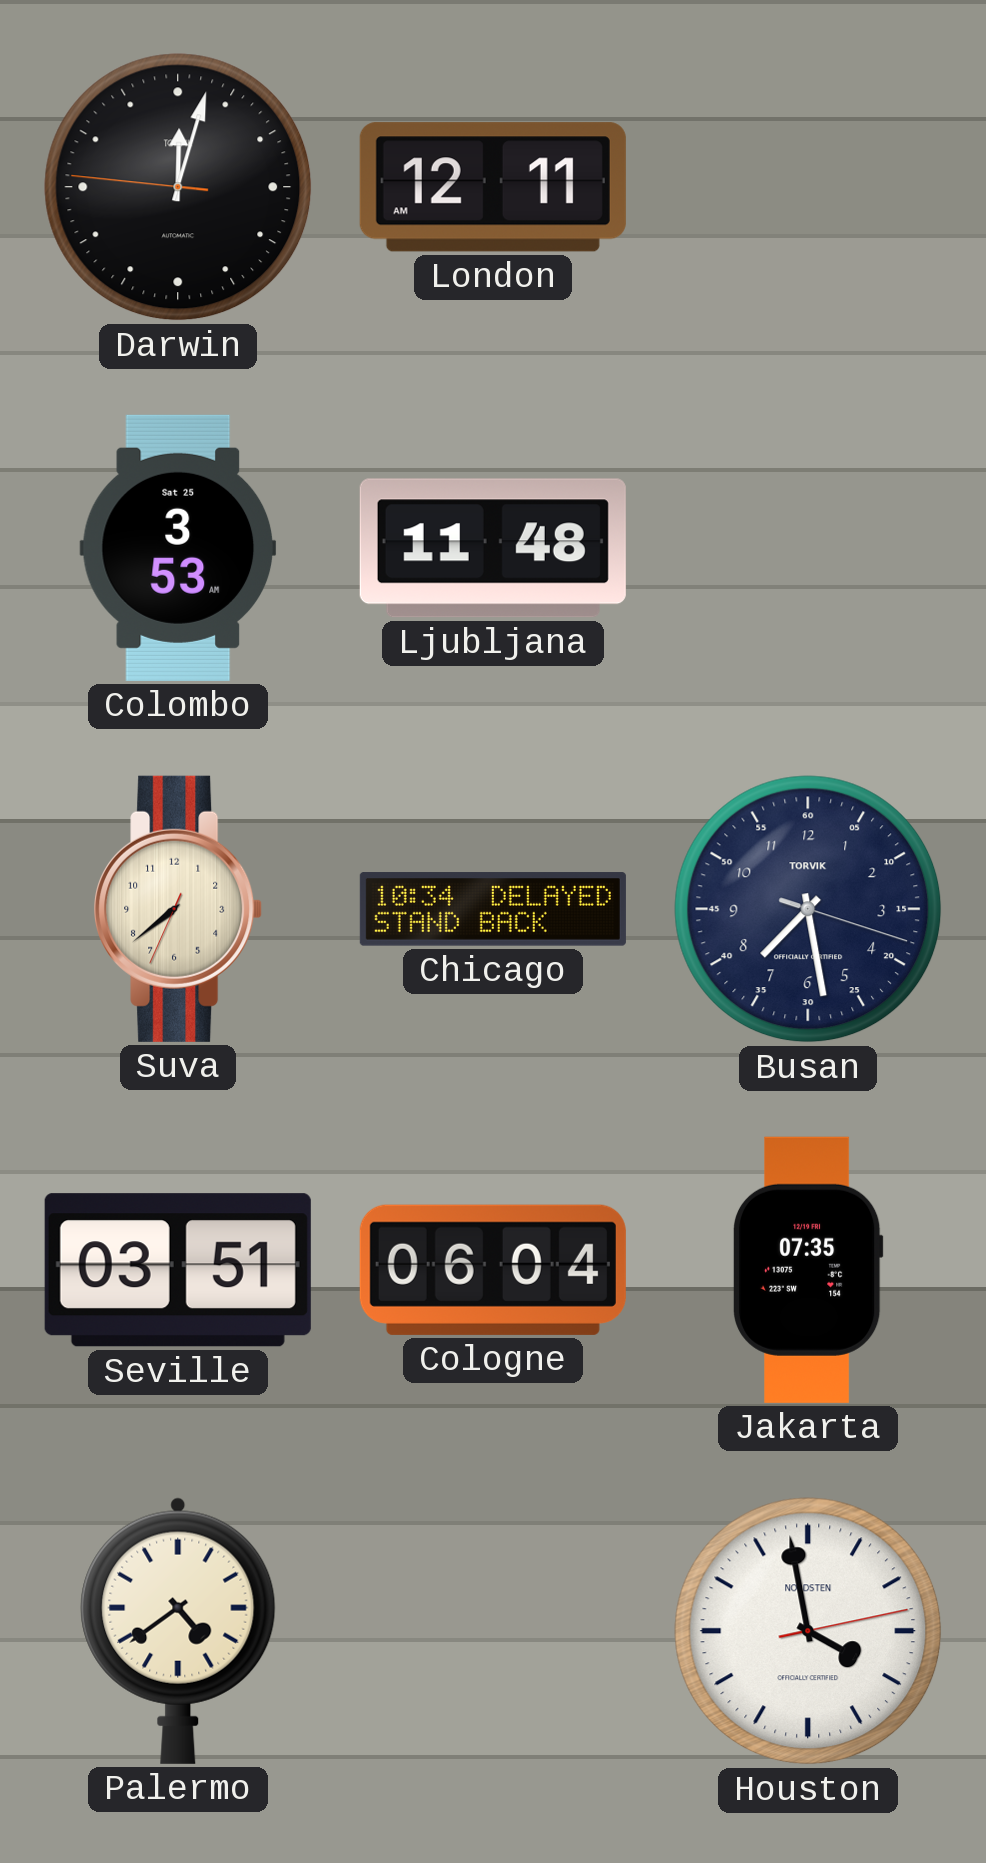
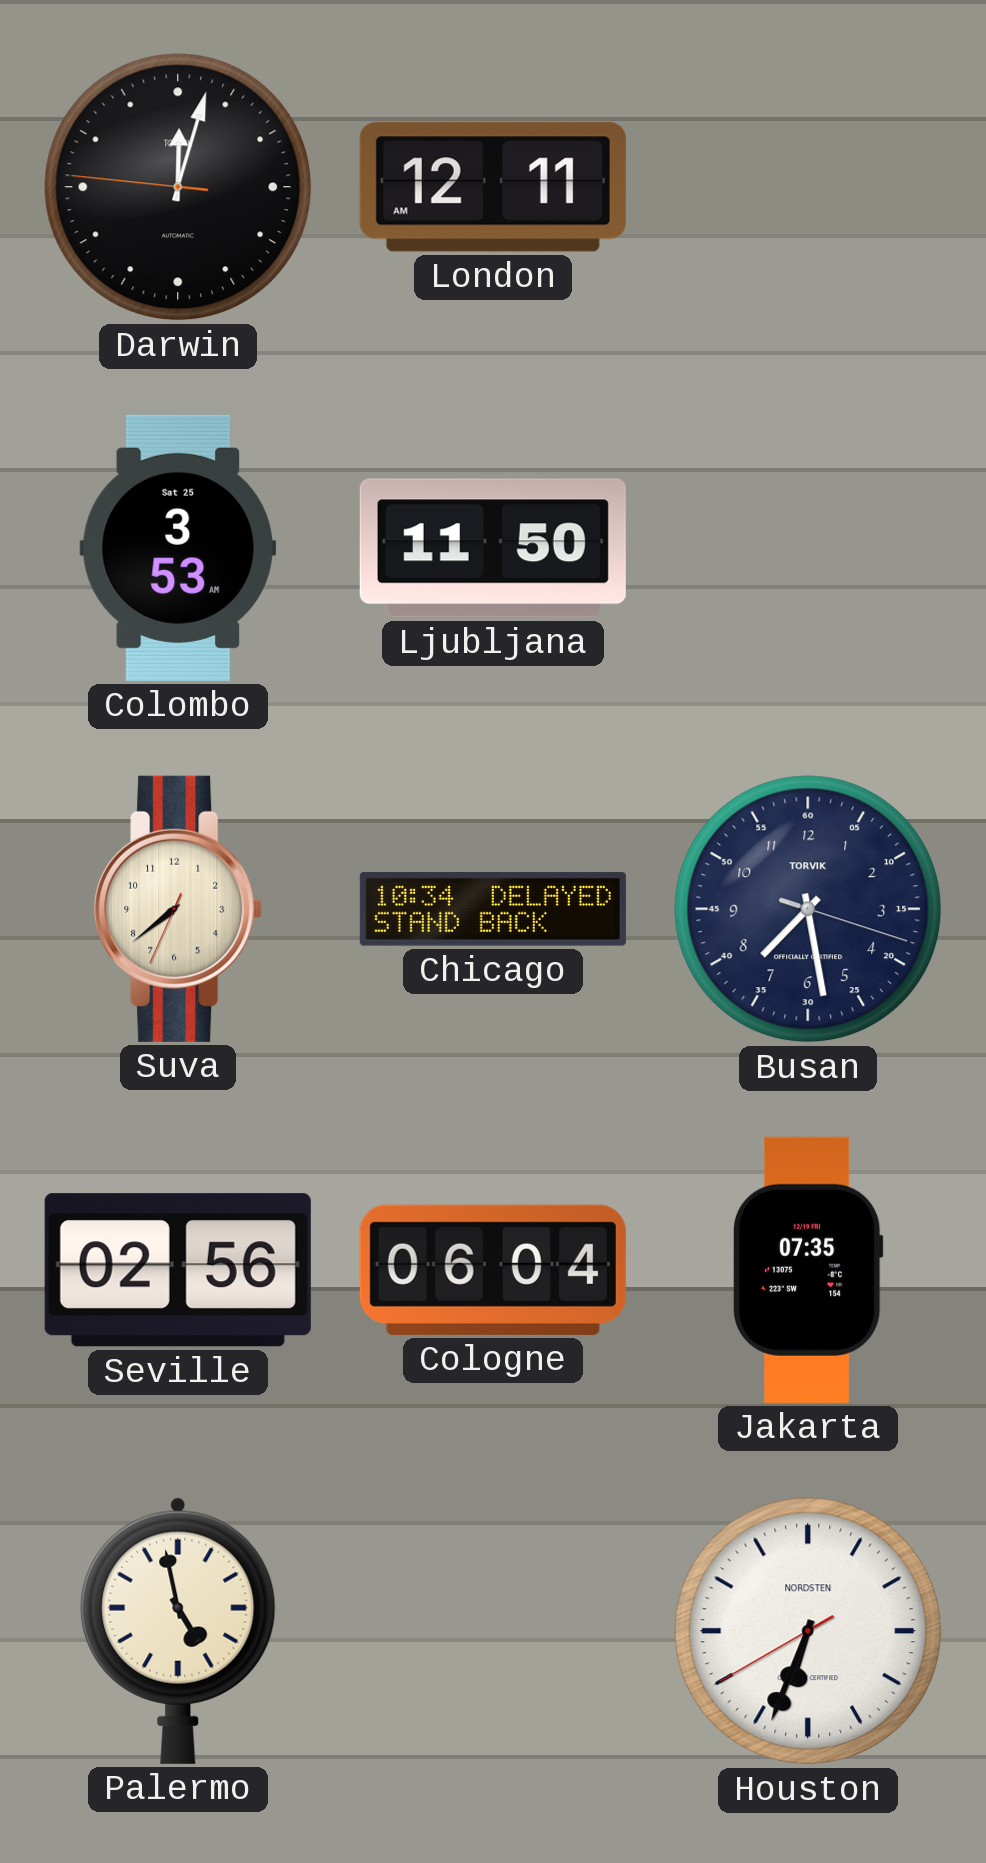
Ljubljana: 11:48 -> 11:50 (493, 548)
Seville: 03:51 -> 02:56 (178, 1270)
Palermo: 4:39 -> 4:58 (178, 1631)
Houston: 3:58 -> 6:33 (808, 1631)
